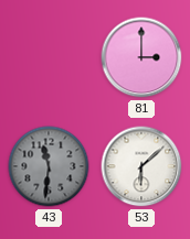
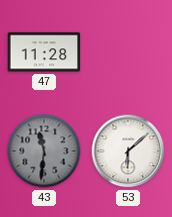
47: none -> 11:28 (44, 52)
81: 3:00 -> none (141, 57)
